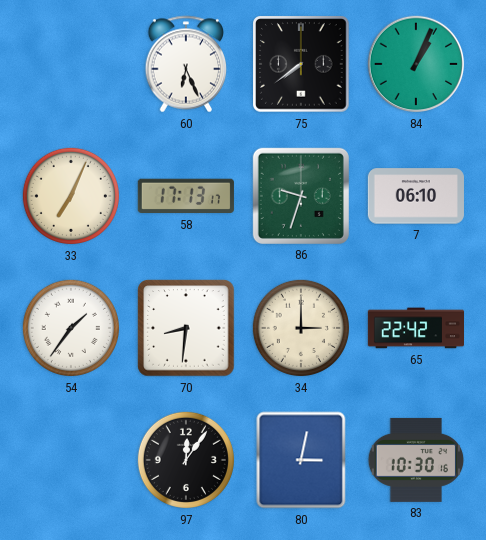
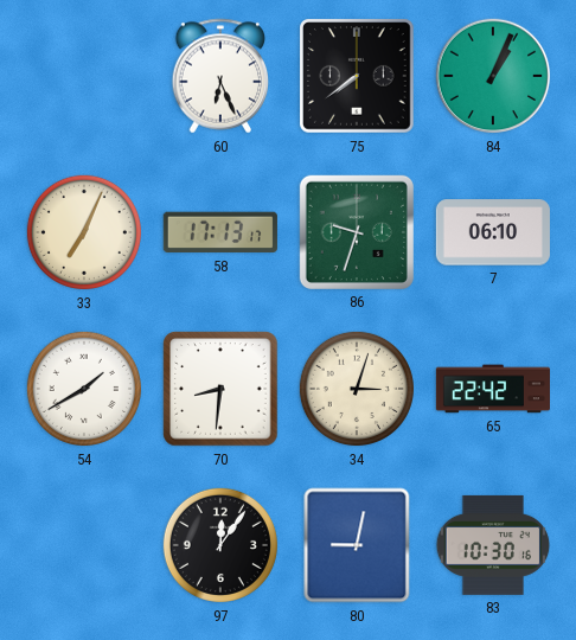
54: 1:36 -> 1:40 (84, 389)
34: 3:00 -> 3:03 (357, 389)
80: 3:02 -> 9:02 (357, 545)
